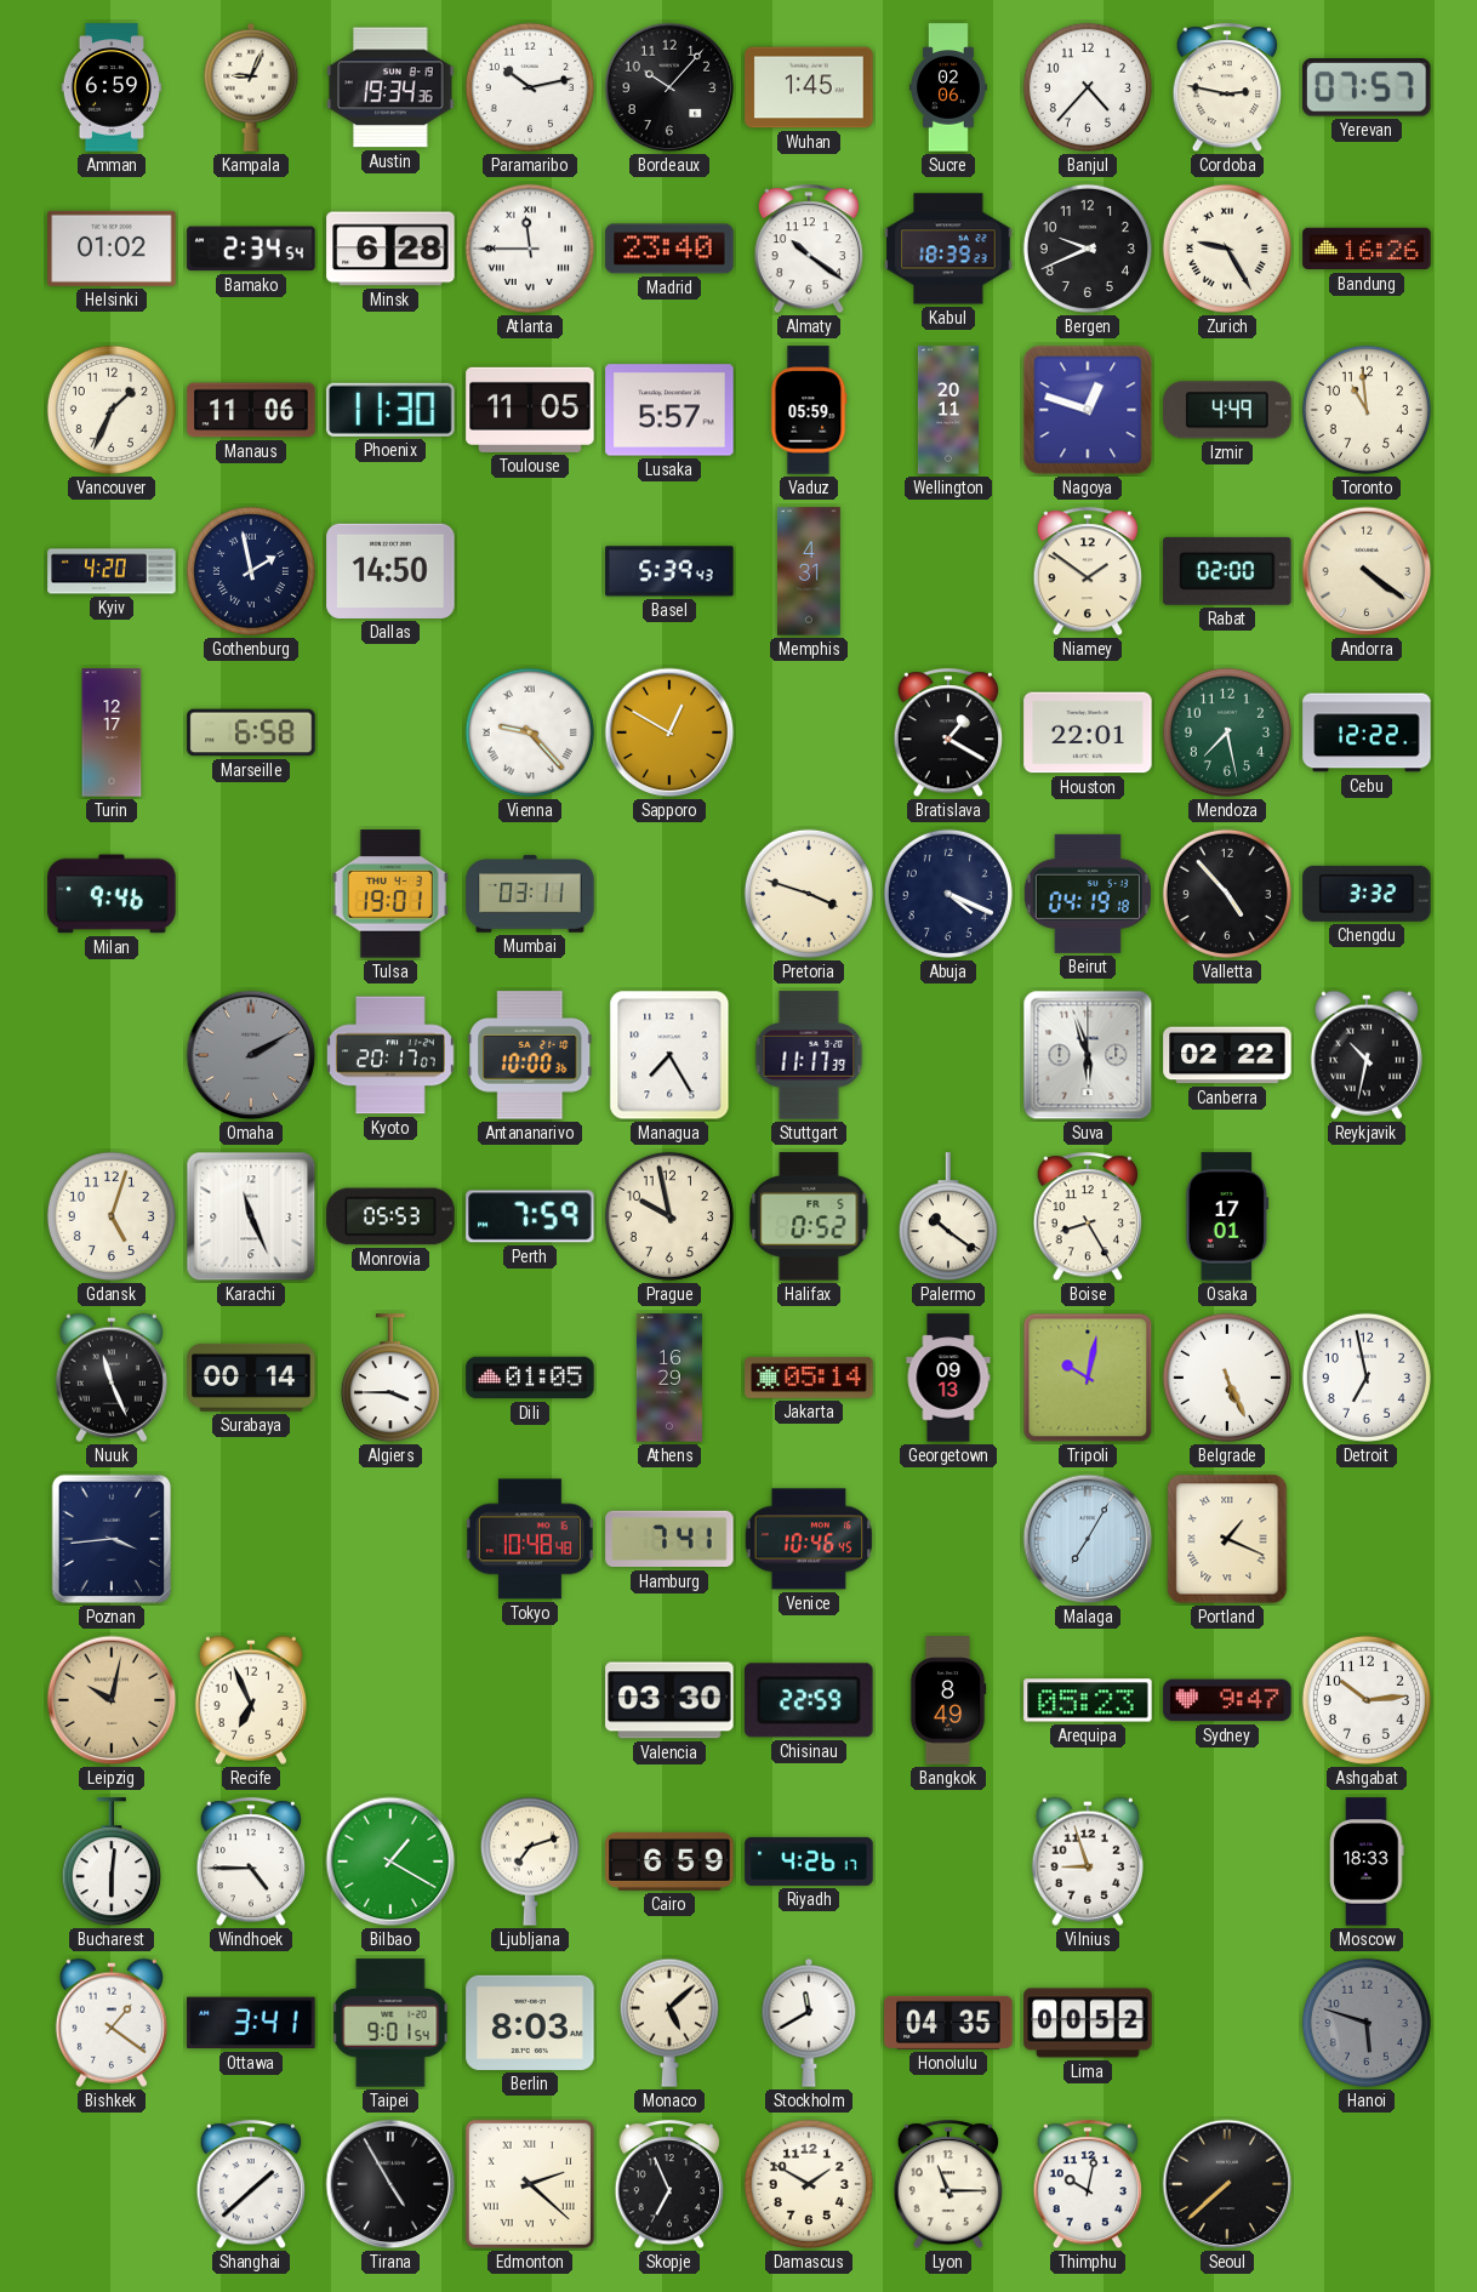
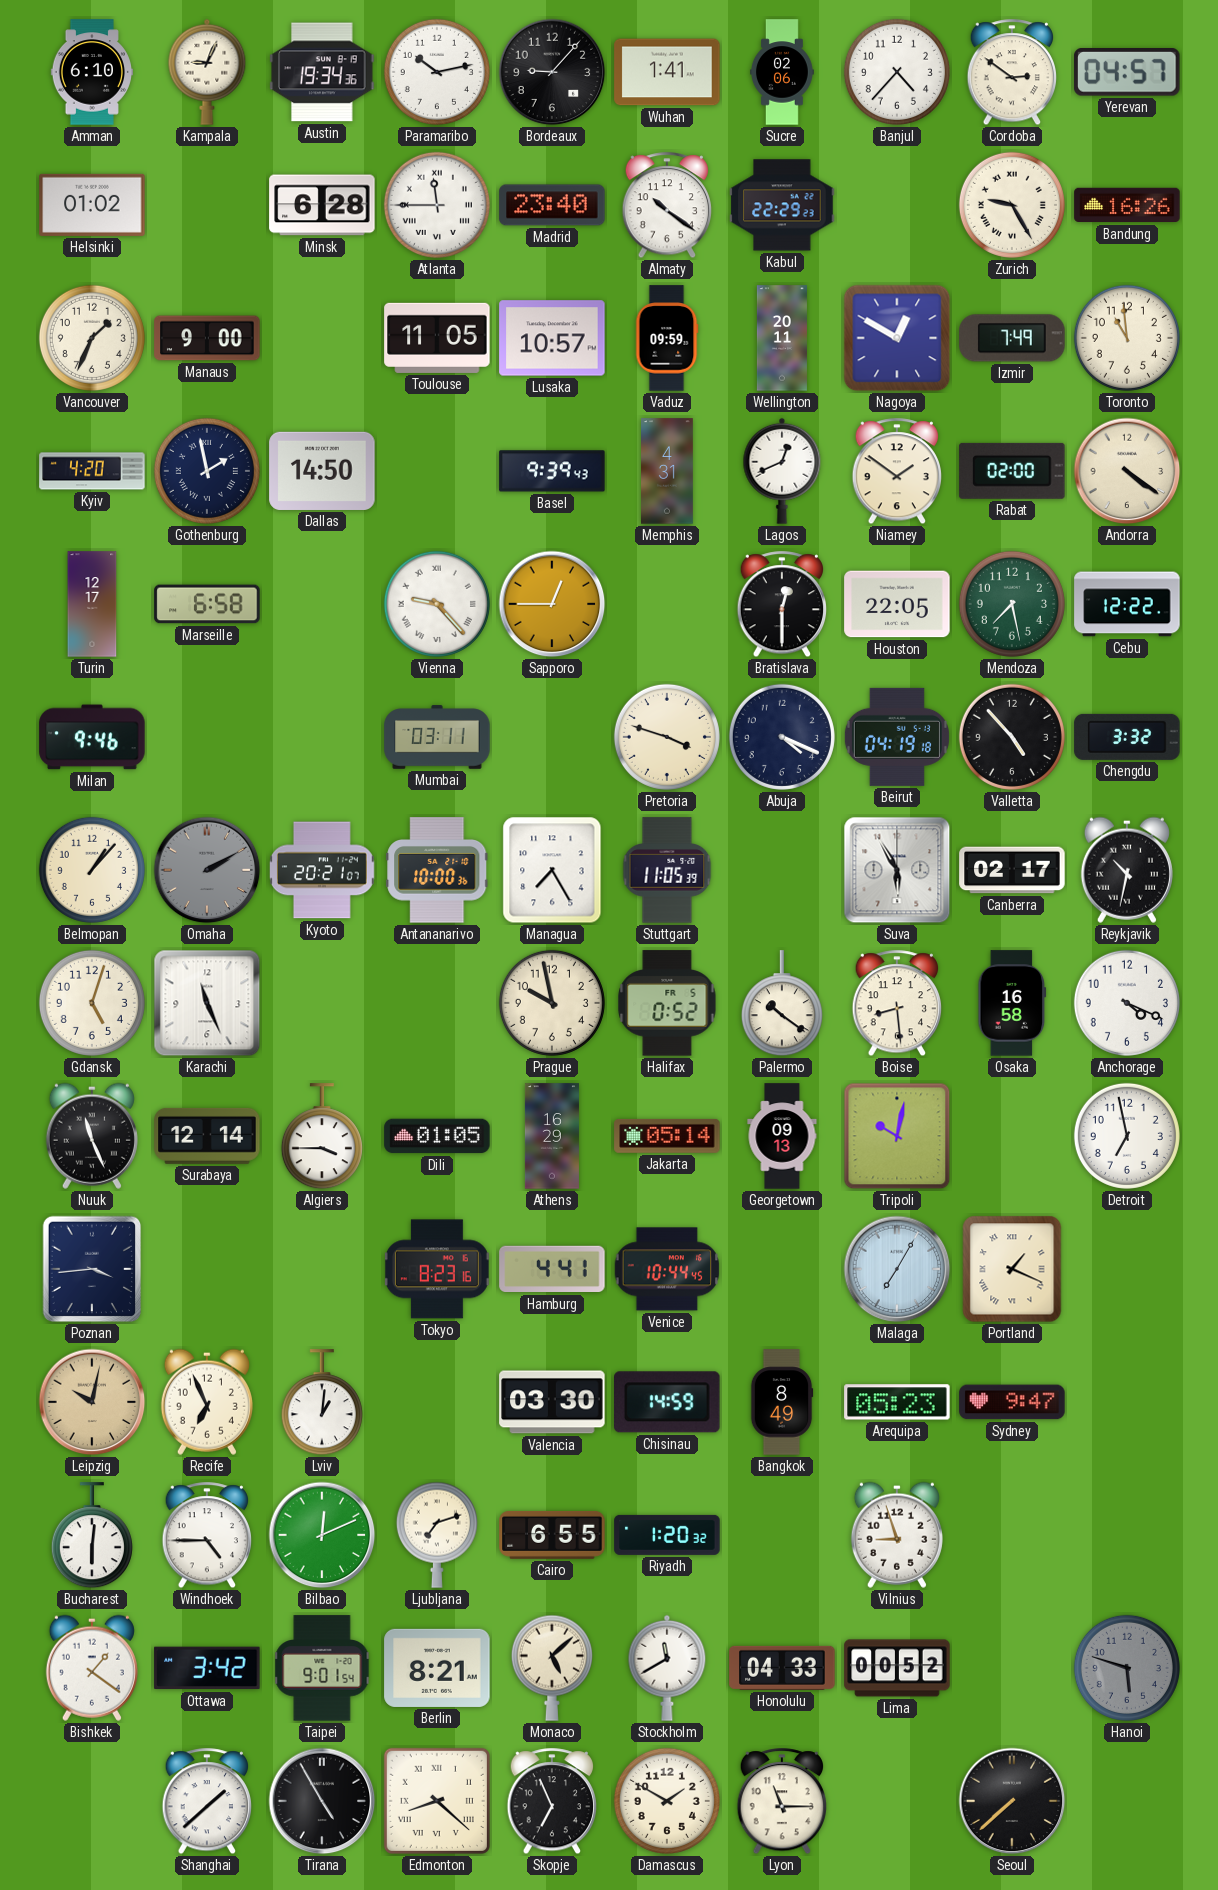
Amman: 6:59 -> 6:10 (91, 72)
Bordeaux: 10:07 -> 9:07 (552, 72)
Wuhan: 1:45 -> 1:41 (667, 72)
Cordoba: 2:47 -> 2:51 (1012, 73)
Yerevan: 07:57 -> 04:57 (1127, 72)
Bamako: 2:34 -> none (251, 249)
Kabul: 18:39 -> 22:29 (782, 205)
Bergen: 9:41 -> none (1088, 249)
Manaus: 11:06 -> 9:00 (207, 338)
Phoenix: 11:30 -> none (390, 410)
Lusaka: 5:57 -> 10:57 (552, 338)
Vaduz: 05:59 -> 09:59 (667, 338)
Nagoya: 12:48 -> 12:50 (897, 338)
Izmir: 4:49 -> 7:49 (1012, 338)
Basel: 5:39 -> 9:39 (552, 471)
Lagos: none -> 12:41 (782, 471)
Sapporo: 12:50 -> 12:45 (552, 604)
Bratislava: 1:20 -> 12:30 (782, 605)
Houston: 22:01 -> 22:05 (897, 604)
Tulsa: 19:01 -> none (390, 894)
Belmopan: none -> 1:07 (92, 870)
Kyoto: 20:17 -> 20:21 (323, 870)
Stuttgart: 11:17 -> 11:05 (667, 870)
Suva: 5:57 -> 5:55 (897, 870)
Canberra: 02:22 -> 02:17 (1012, 870)
Monrovia: 05:53 -> none (390, 1216)
Perth: 7:59 -> none (530, 1216)
Boise: 8:25 -> 8:29 (897, 1004)
Osaka: 17:01 -> 16:58 (1012, 1003)
Anchorage: none -> 4:19 (1127, 1003)
Surabaya: 00:14 -> 12:14 (207, 1136)
Belgrade: 5:26 -> none (1227, 1378)
Tokyo: 10:48 -> 8:23 (437, 1269)
Hamburg: 7:41 -> 4:41 (552, 1269)
Venice: 10:46 -> 10:44 (667, 1269)
Lviv: none -> 1:01 (322, 1403)
Chisinau: 22:59 -> 14:59 (667, 1402)
Ashgabat: 10:14 -> none (1367, 1700)
Bilbao: 1:20 -> 12:11 (322, 1535)
Cairo: 6:59 -> 6:55 (552, 1535)
Riyadh: 4:26 -> 1:20 (667, 1535)
Moscow: 18:33 -> none (1367, 1861)
Ottawa: 3:41 -> 3:42 (207, 1668)
Berlin: 8:03 -> 8:21 (437, 1668)
Honolulu: 04:35 -> 04:33 (782, 1668)
Edmonton: 2:22 -> 8:22 (437, 1801)
Thimphu: 10:02 -> none (1088, 2185)
